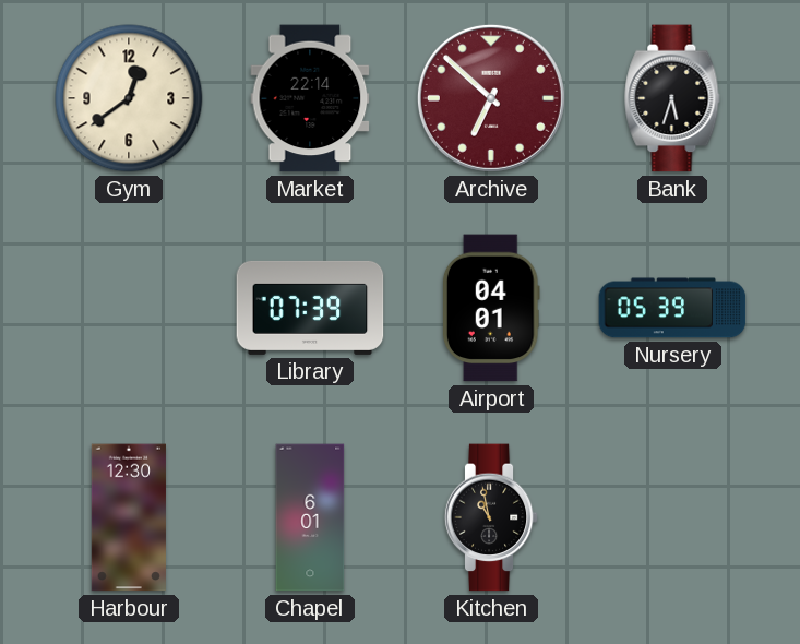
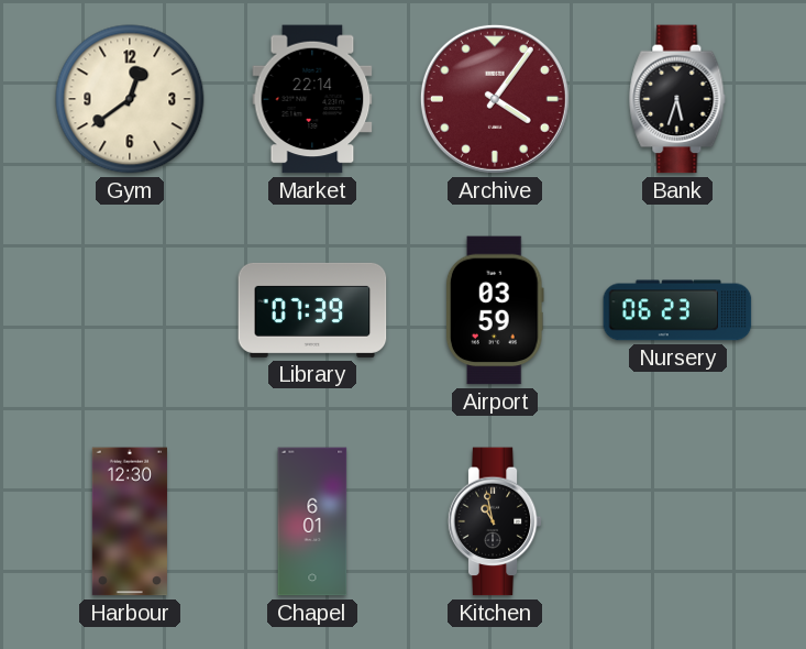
Archive: 6:52 -> 4:06 (495, 99)
Airport: 04:01 -> 03:59 (495, 310)
Nursery: 05:39 -> 06:23 (677, 310)
